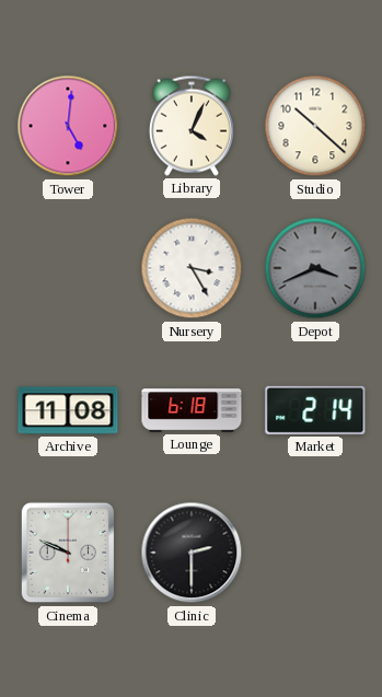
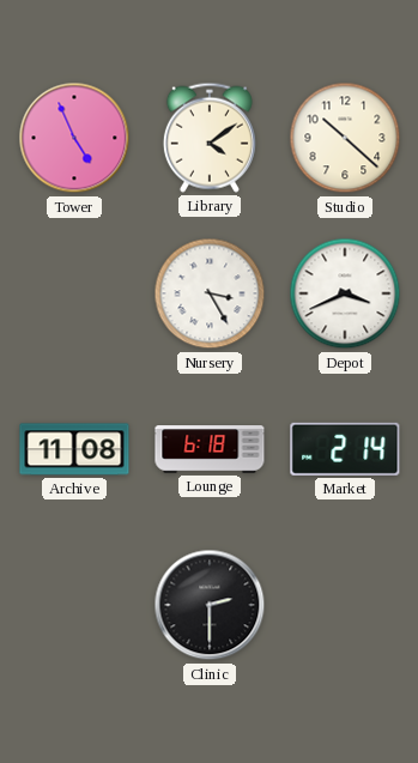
Tower: 5:01 -> 4:56 (74, 138)
Library: 4:04 -> 4:09 (210, 138)
Depot dial: grey -> white (345, 293)
Cinema: 9:49 -> none (68, 553)
